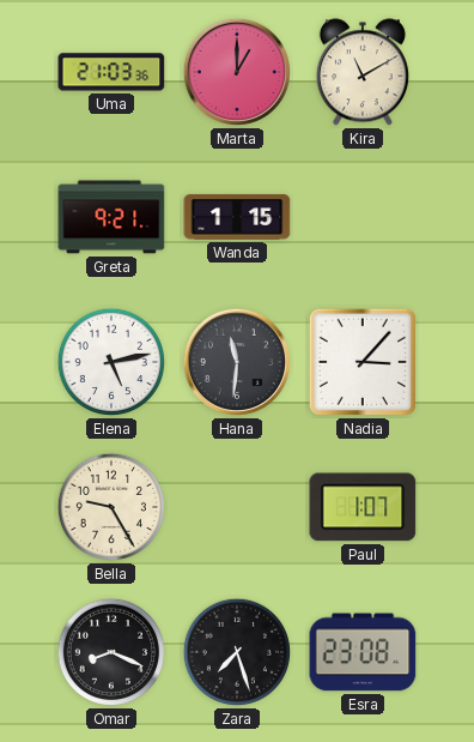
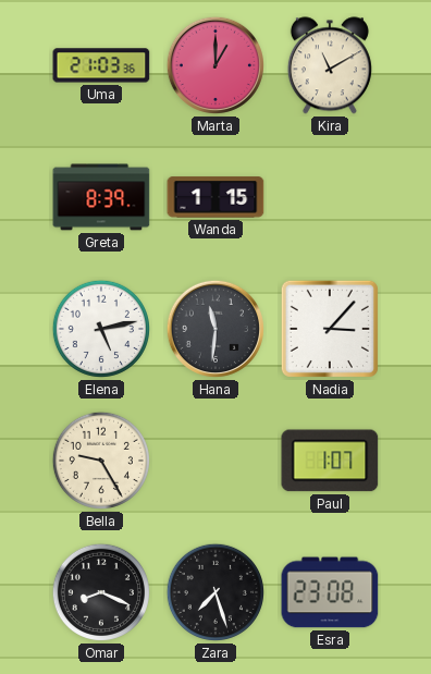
Greta: 9:21 -> 8:39 (101, 197)
